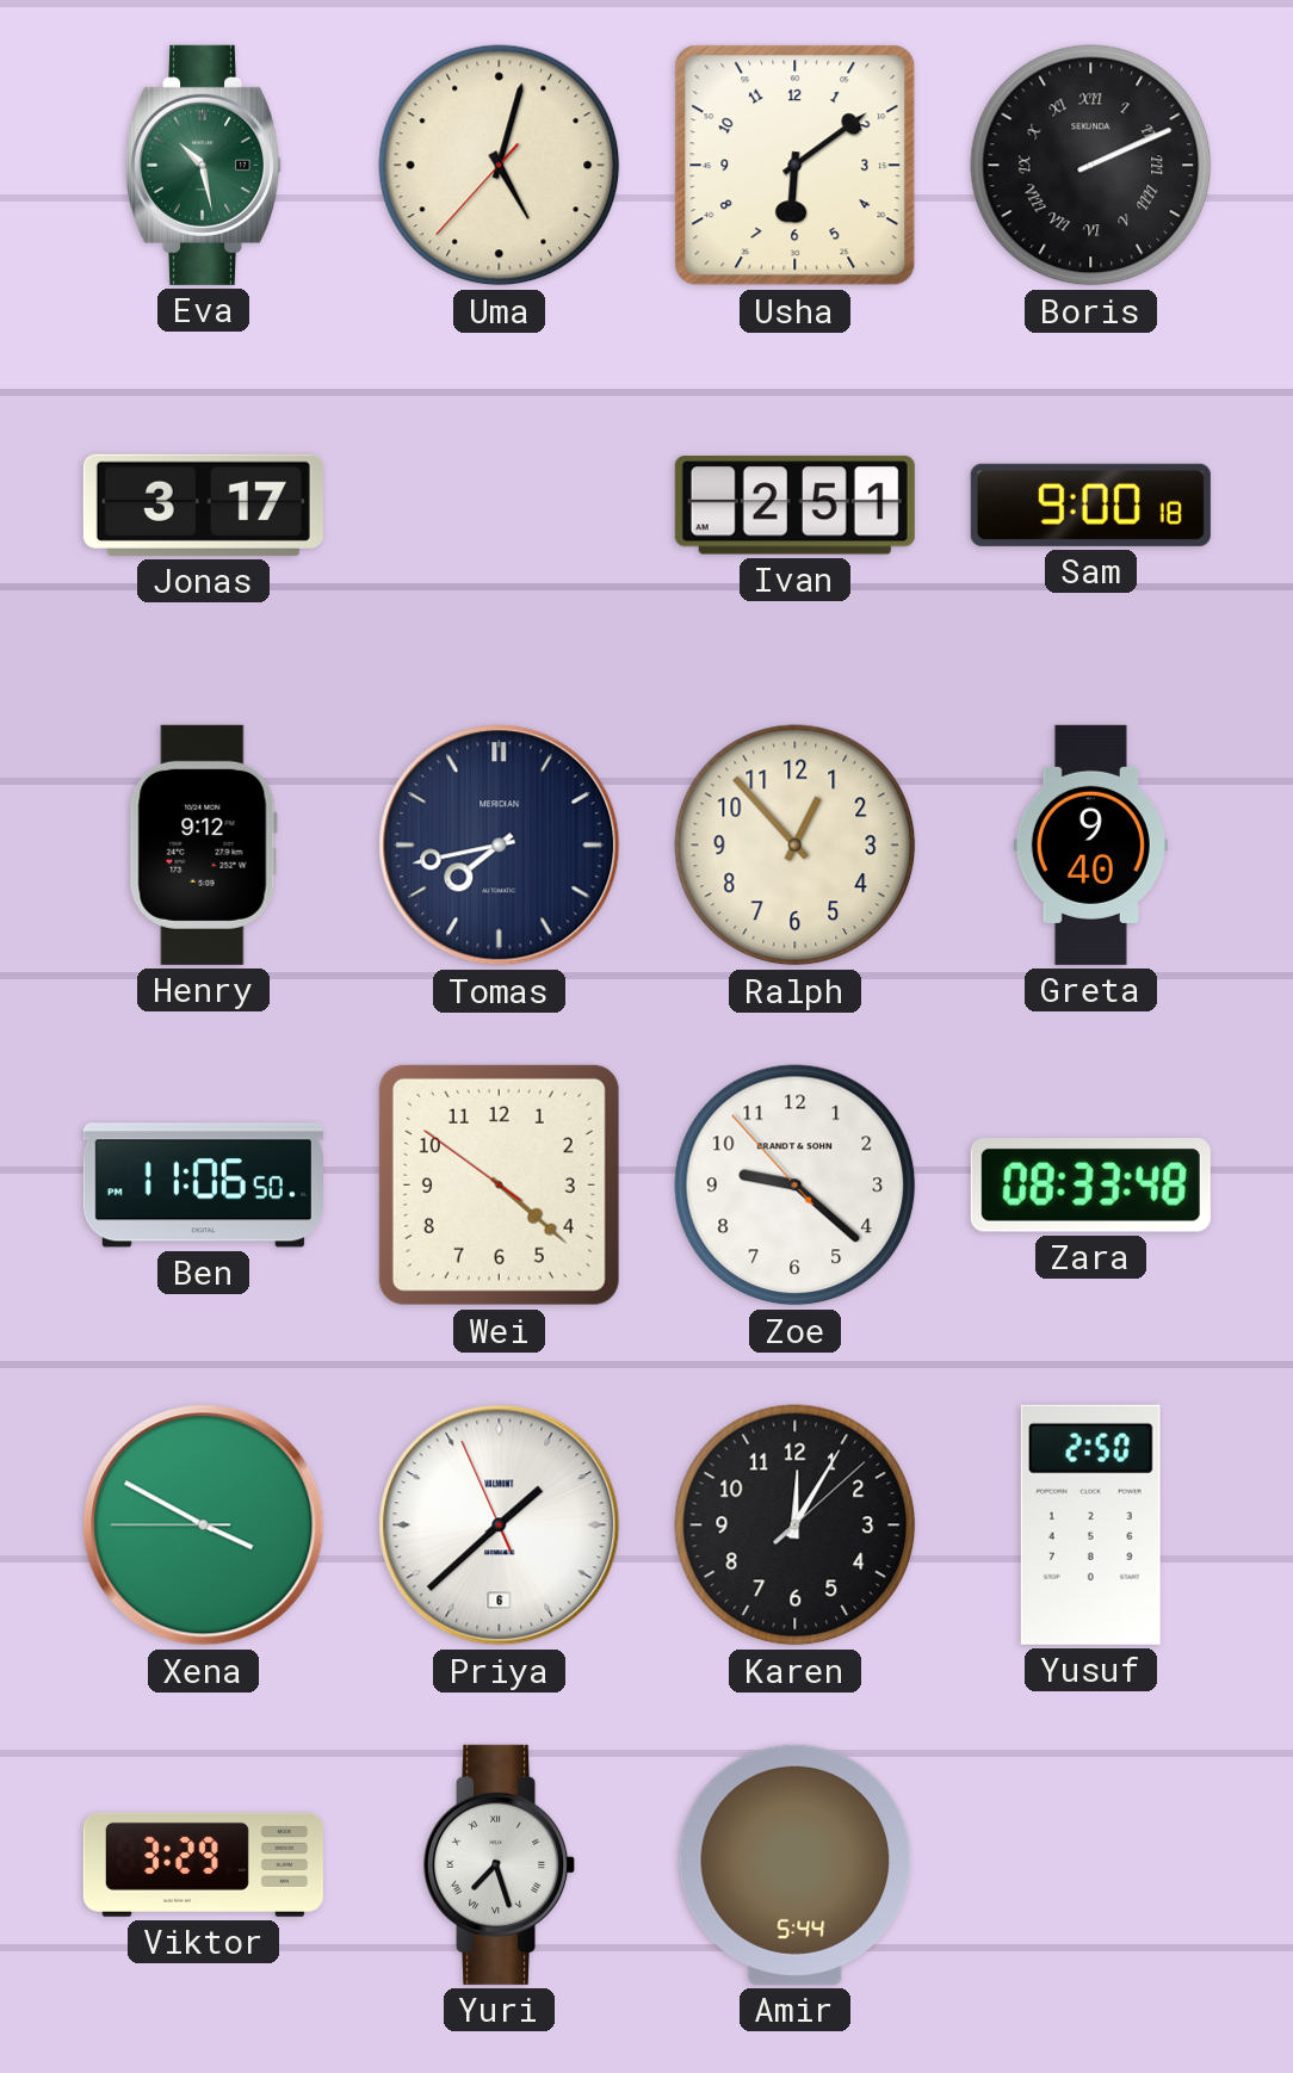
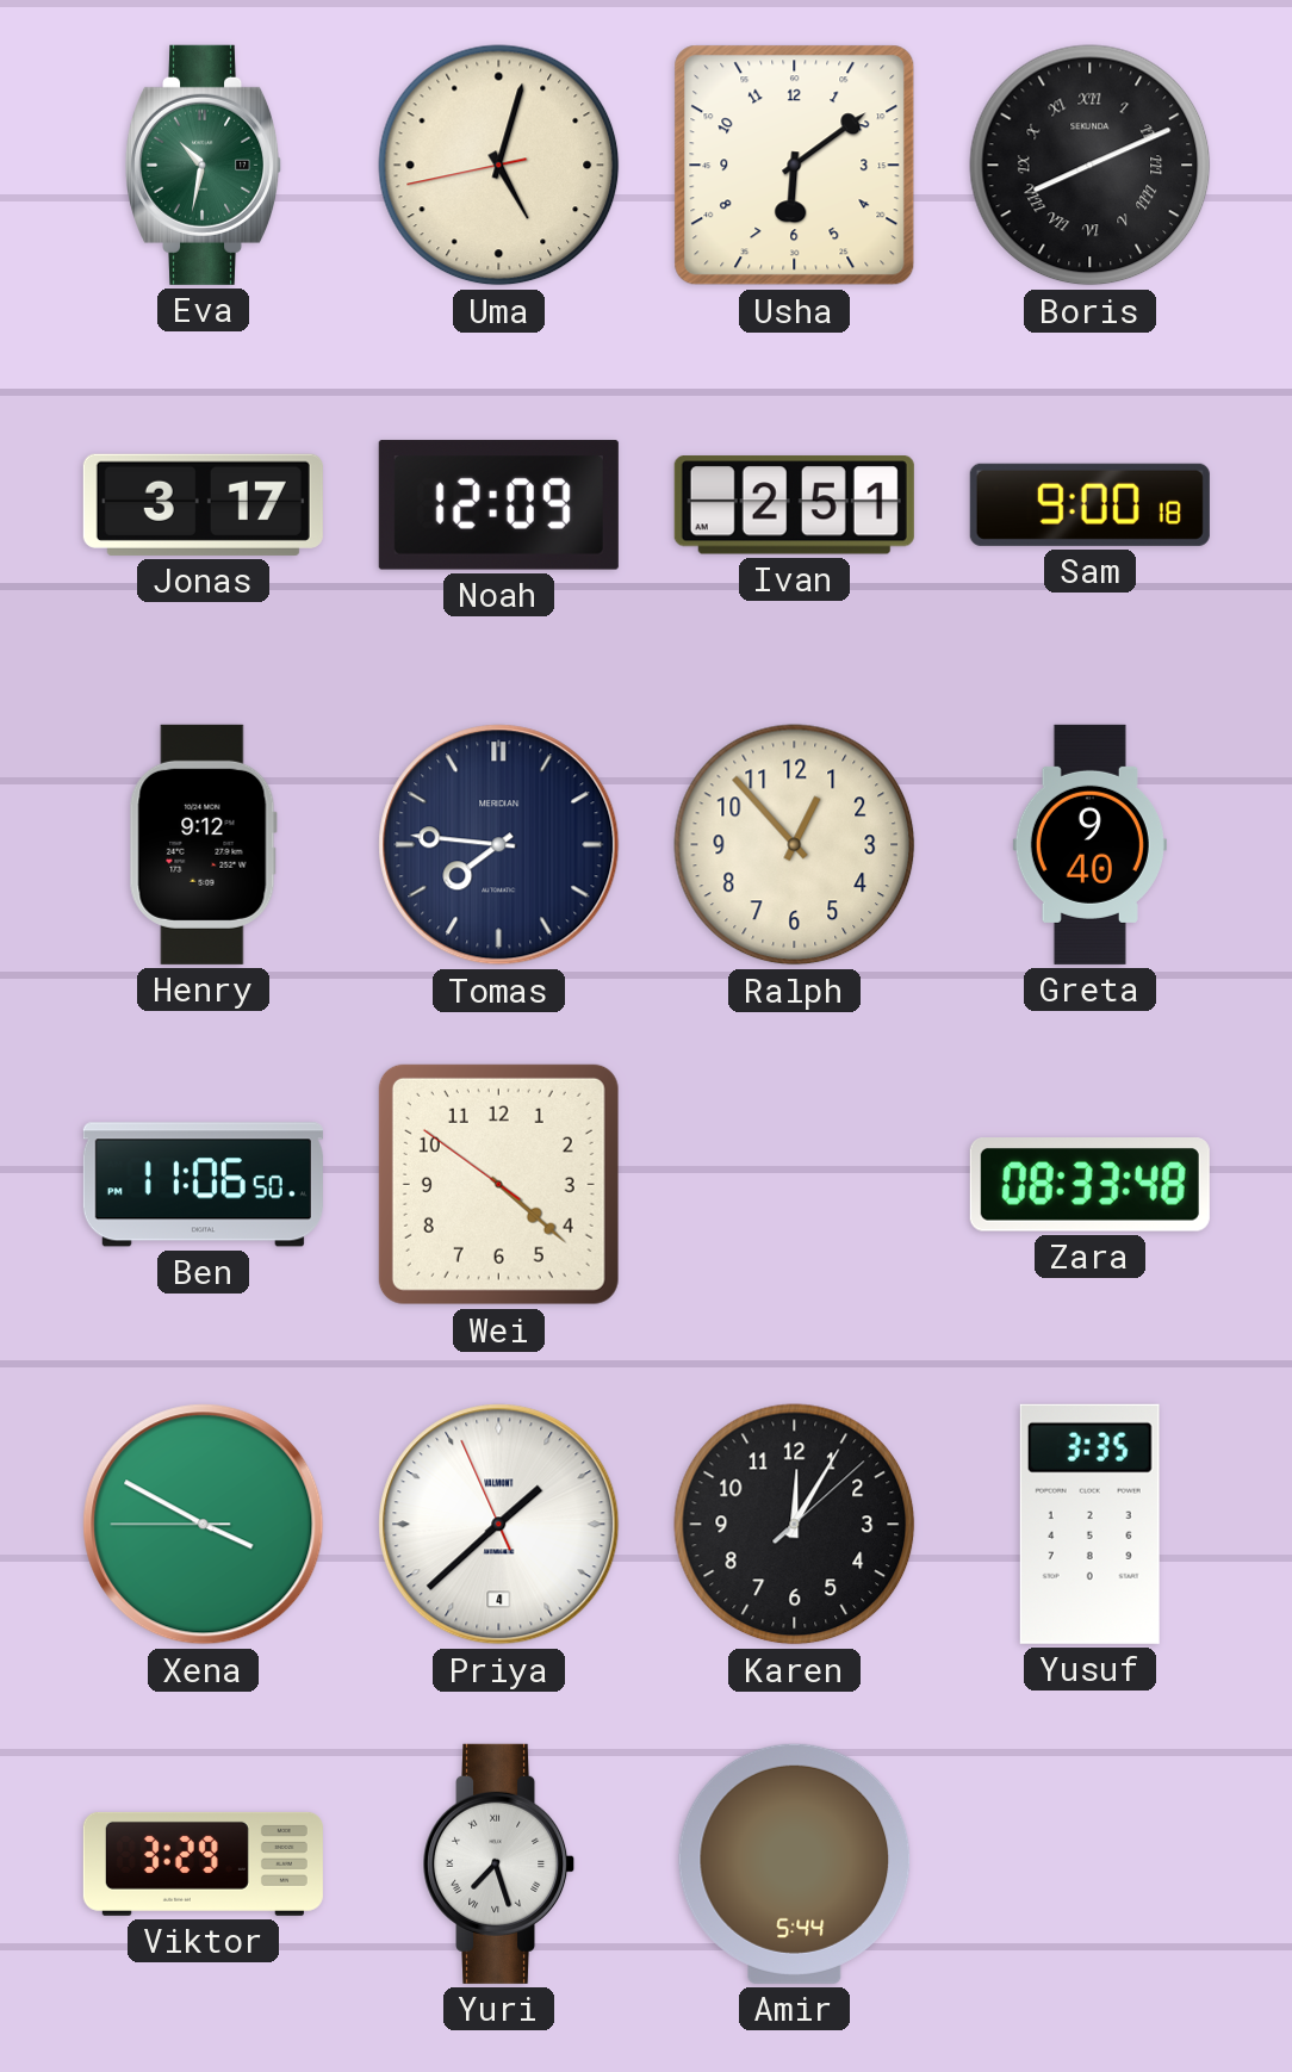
Eva: 10:28 -> 10:32 (205, 165)
Uma: 5:02:37 -> 5:02:43 (499, 166)
Boris: 2:11 -> 8:11 (1091, 166)
Noah: none -> 12:09 (498, 505)
Tomas: 7:43 -> 7:46 (499, 845)
Zoe: 9:21 -> none (796, 1186)
Priya date: 6 -> 4 (499, 1525)
Yusuf: 2:50 -> 3:35 (1089, 1524)
